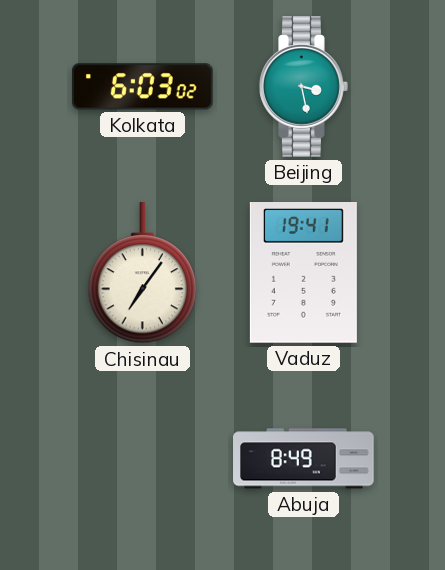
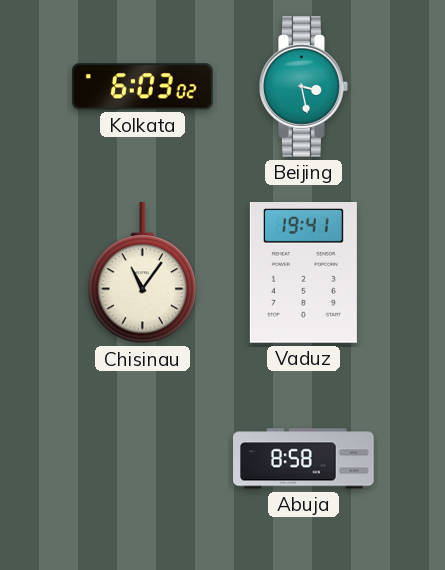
Chisinau: 7:06 -> 11:06 (143, 274)
Abuja: 8:49 -> 8:58 (304, 459)
